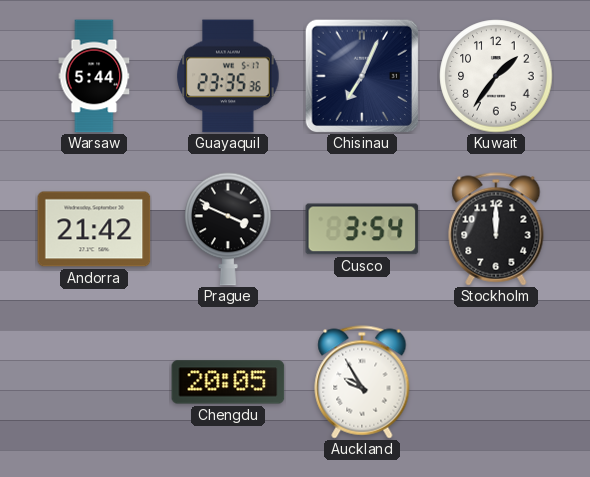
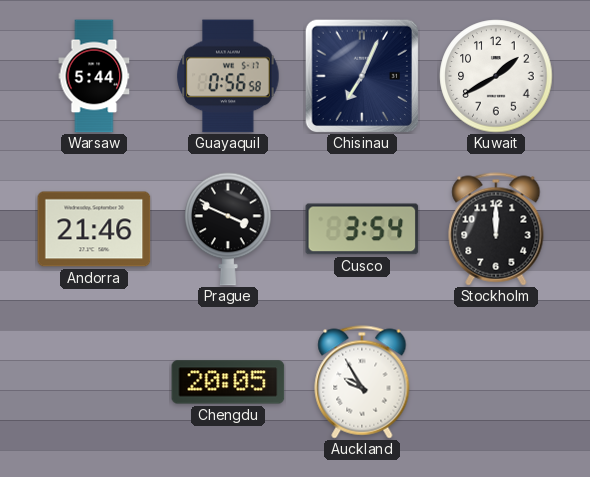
Guayaquil: 23:35 -> 0:56 (228, 76)
Kuwait: 1:36 -> 1:40 (496, 76)
Andorra: 21:42 -> 21:46 (94, 229)
